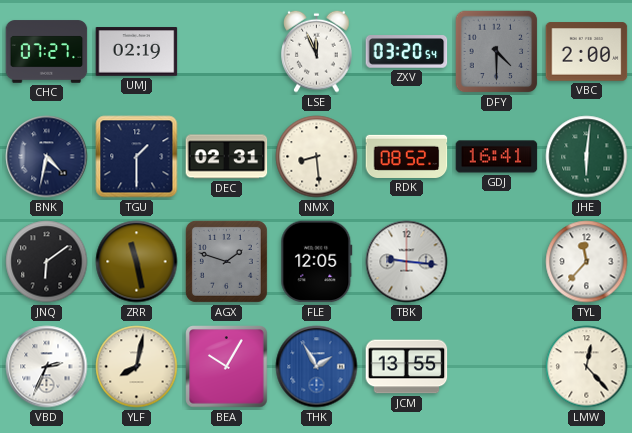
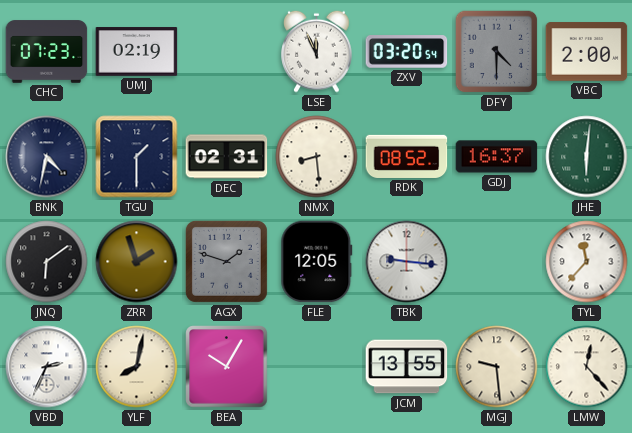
CHC: 07:27 -> 07:23 (47, 52)
GDJ: 16:41 -> 16:37 (497, 157)
ZRR: 11:28 -> 1:57 (137, 262)
THK: 1:55 -> none (317, 367)
MGJ: none -> 9:29 (497, 367)
